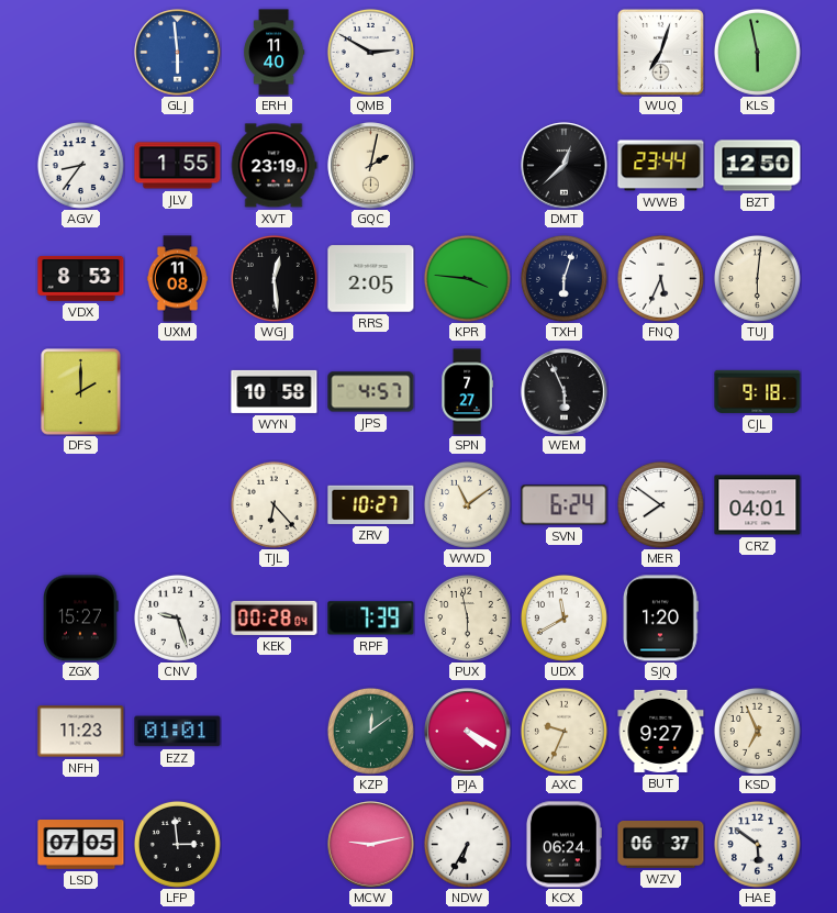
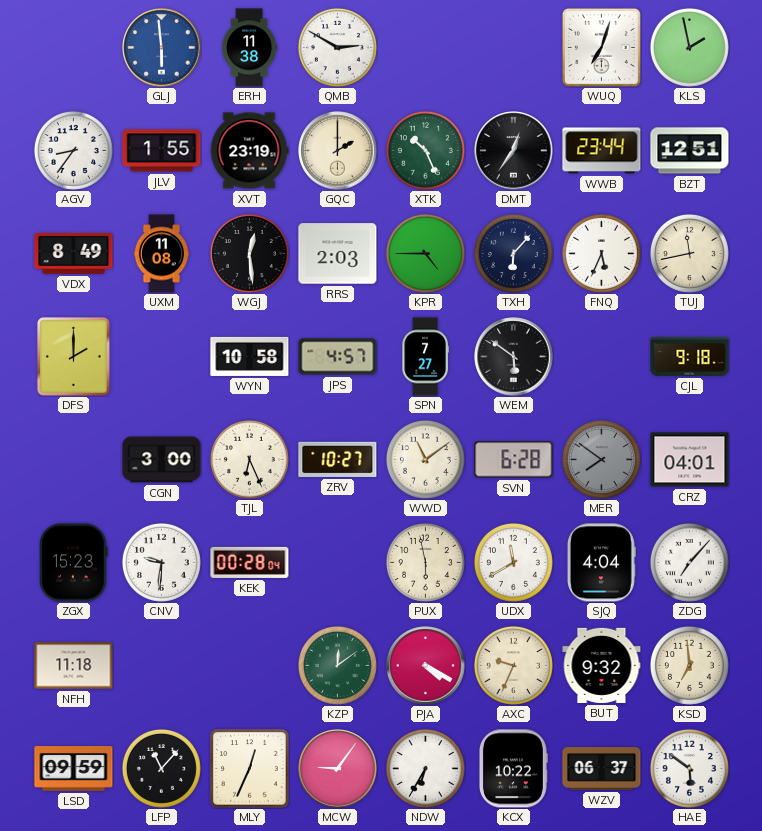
ERH: 11:40 -> 11:38 (250, 48)
KLS: 5:58 -> 1:58 (689, 47)
GQC: 2:02 -> 2:00 (338, 151)
XTK: none -> 10:26 (425, 150)
DMT: 12:38 -> 12:36 (514, 151)
BZT: 12:50 -> 12:51 (690, 151)
VDX: 8:53 -> 8:49 (74, 253)
RRS: 2:05 -> 2:03 (338, 254)
KPR: 3:46 -> 4:45 (425, 253)
TXH: 6:03 -> 6:07 (513, 253)
TUJ: 6:01 -> 11:43 (689, 253)
WEM: 5:56 -> 5:51 (514, 357)
CGN: none -> 3:00 (162, 460)
TJL: 6:23 -> 6:26 (249, 459)
SVN: 6:24 -> 6:28 (514, 460)
MER dial: white -> grey (601, 459)
ZGX: 15:27 -> 15:23 (74, 563)
CNV: 9:27 -> 9:31 (161, 562)
RPF: 7:39 -> none (371, 619)
SJQ: 1:20 -> 4:04 (601, 563)
ZDG: none -> 7:07 (689, 562)
NFH: 11:23 -> 11:18 (74, 666)
EZZ: 01:01 -> none (178, 732)
BUT: 9:27 -> 9:32 (602, 665)
KSD: 6:56 -> 6:59 (689, 665)
LSD: 07:05 -> 09:59 (74, 769)
LFP: 2:59 -> 11:07 (161, 768)
MLY: none -> 12:34 (250, 769)
MCW: 9:13 -> 9:06 (338, 769)
KCX: 06:24 -> 10:22 (513, 769)
